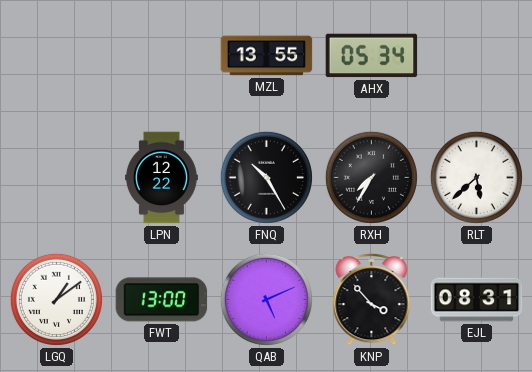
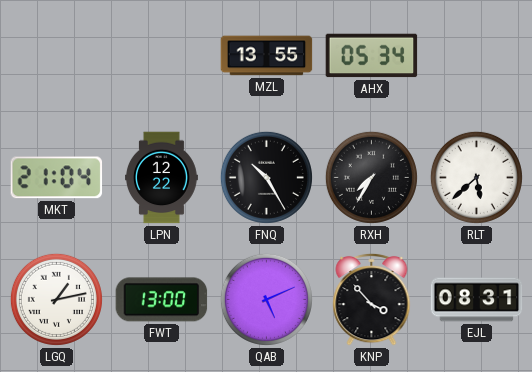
MKT: none -> 21:04 (57, 178)
LGQ: 1:09 -> 1:13 (56, 299)
